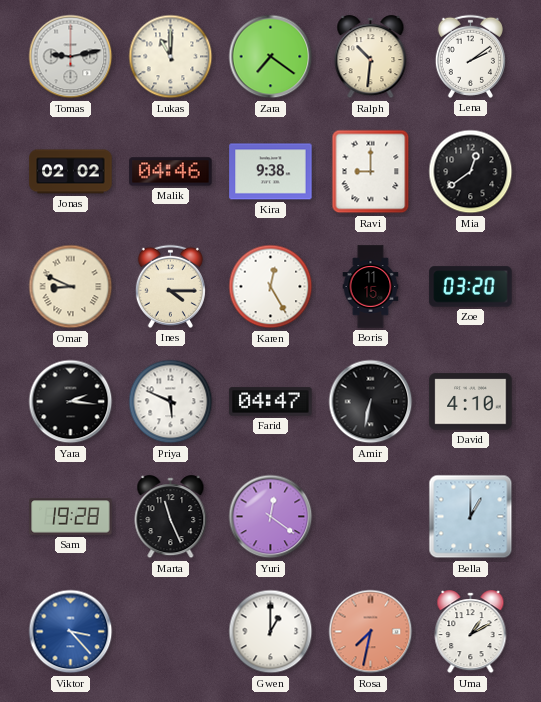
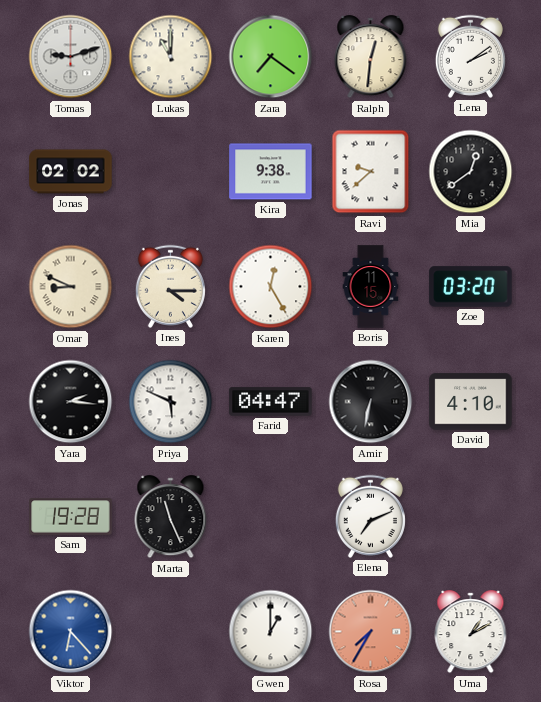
Tomas: 9:13 -> 9:12 (71, 57)
Ralph: 10:31 -> 12:31 (371, 57)
Malik: 04:46 -> none (171, 172)
Ravi: 9:00 -> 9:38 (371, 172)
Yuri: 12:21 -> none (271, 517)
Elena: none -> 7:11 (370, 516)
Bella: 1:00 -> none (471, 517)
Viktor: 3:23 -> 6:23 (71, 632)
Rosa: 7:32 -> 7:35 (371, 632)
